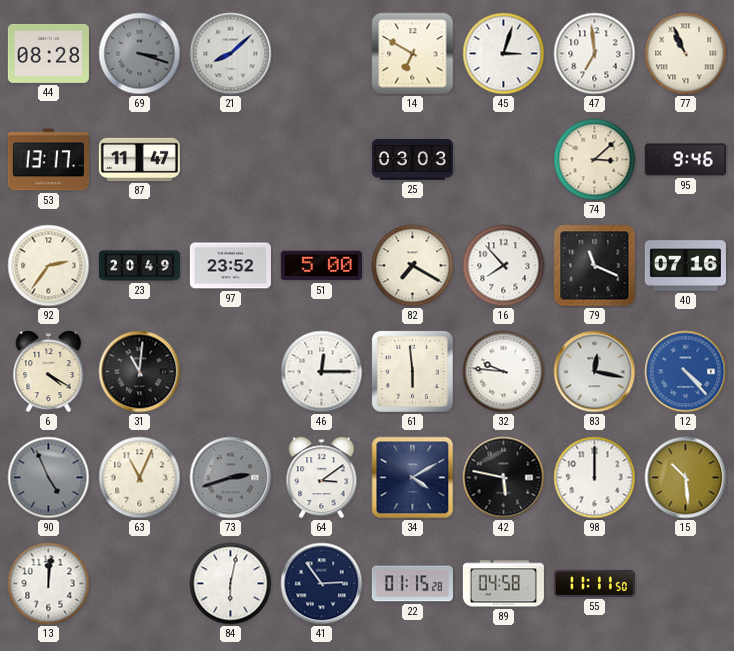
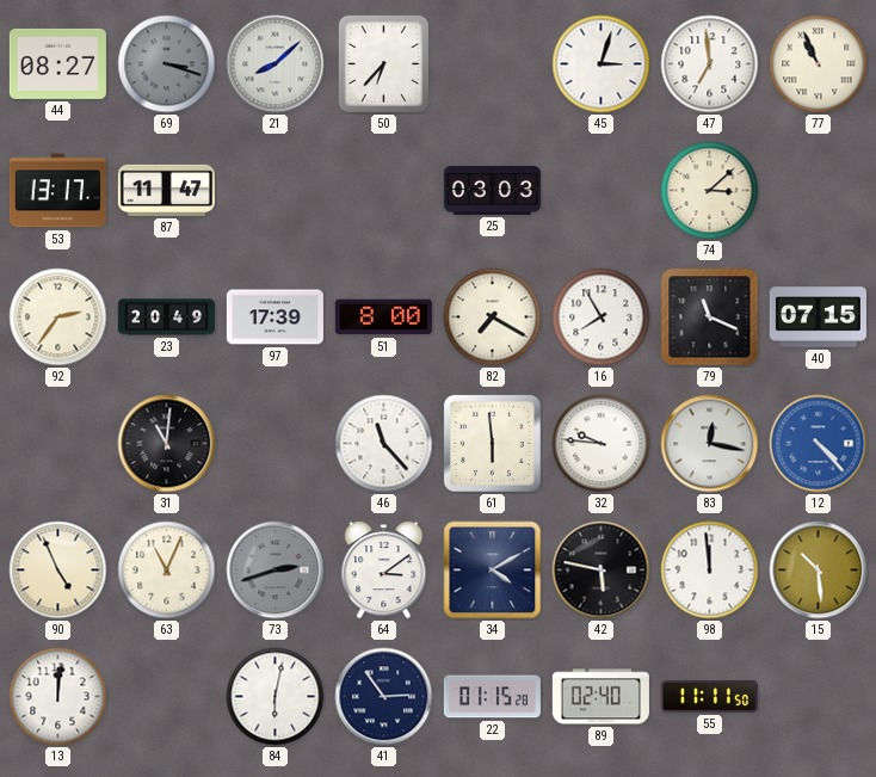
44: 08:28 -> 08:27 (57, 63)
50: none -> 6:37 (384, 64)
14: 6:50 -> none (413, 54)
95: 9:46 -> none (685, 160)
97: 23:52 -> 17:39 (274, 317)
51: 5:00 -> 8:00 (383, 317)
16: 7:53 -> 7:55 (602, 317)
40: 07:16 -> 07:15 (818, 317)
6: 4:20 -> none (49, 372)
46: 12:15 -> 11:23 (384, 444)
90 dial: grey -> cream (58, 571)
98: 12:00 -> 11:59 (710, 571)
89: 04:58 -> 02:40 (600, 697)
